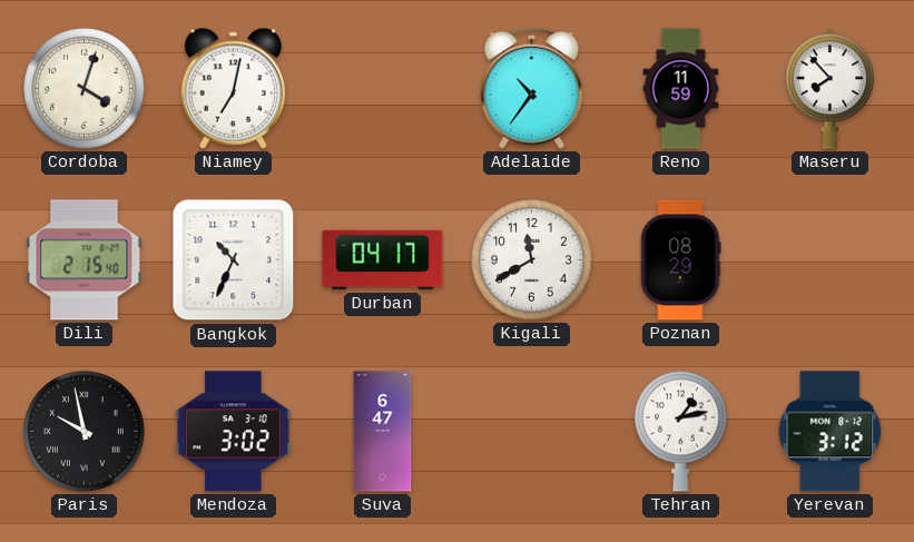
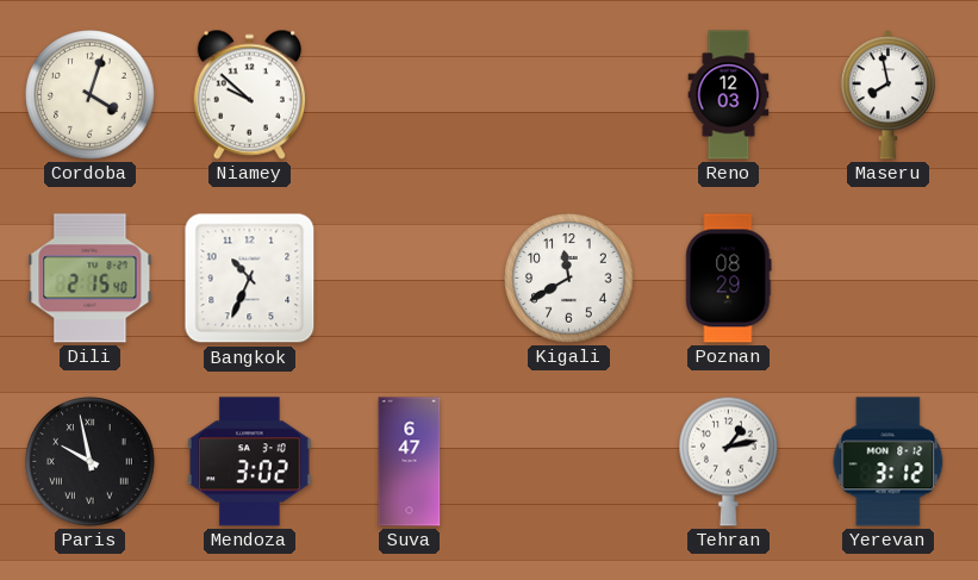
Niamey: 7:02 -> 9:52 (249, 94)
Adelaide: 10:36 -> none (532, 88)
Reno: 11:59 -> 12:03 (729, 95)
Maseru: 7:53 -> 7:58 (887, 95)
Durban: 04:17 -> none (383, 260)
